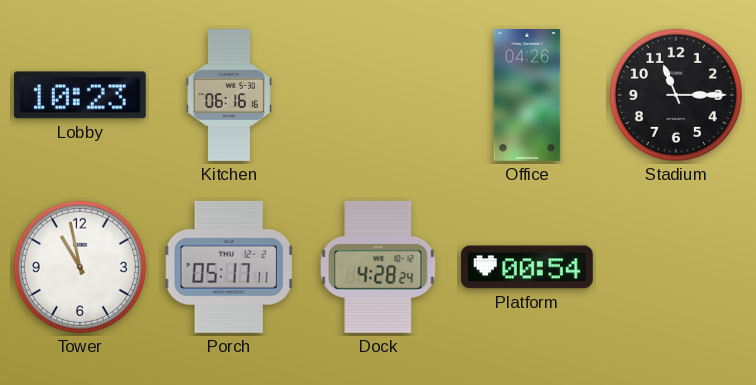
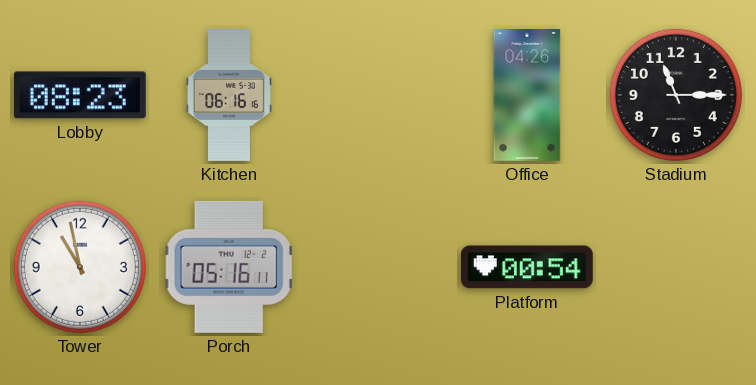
Lobby: 10:23 -> 08:23 (80, 95)
Porch: 05:17 -> 05:16 (229, 267)
Dock: 4:28 -> none (378, 267)
